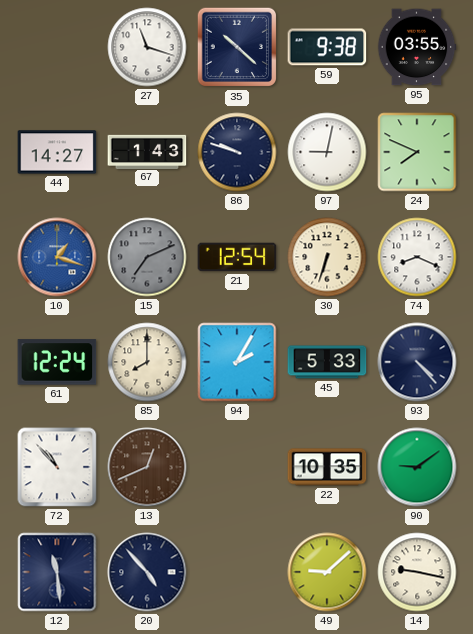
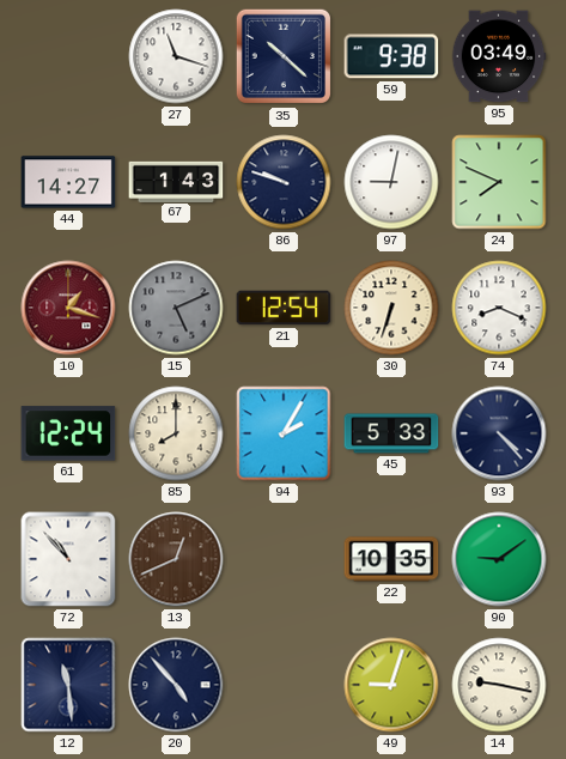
95: 03:55 -> 03:49 (499, 56)
10 dial: blue -> burgundy (68, 308)
15: 7:11 -> 5:11 (176, 308)
49: 9:08 -> 9:03 (391, 685)
